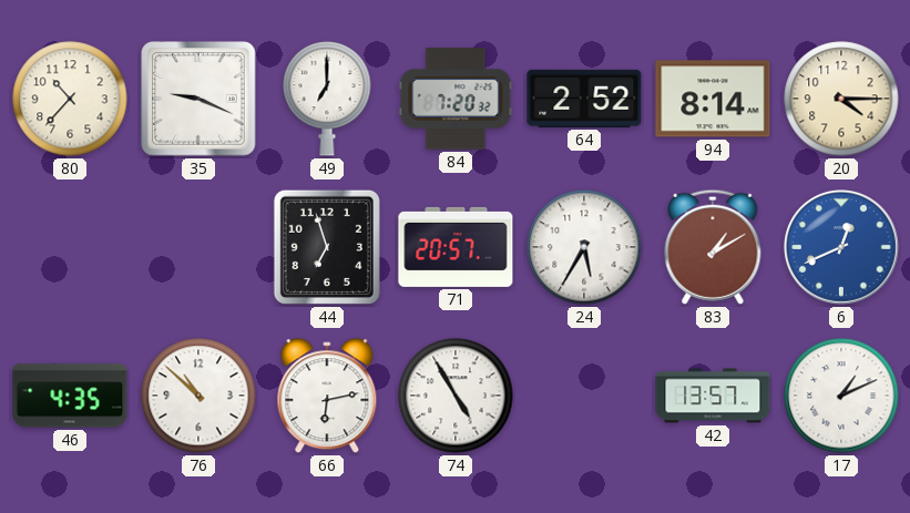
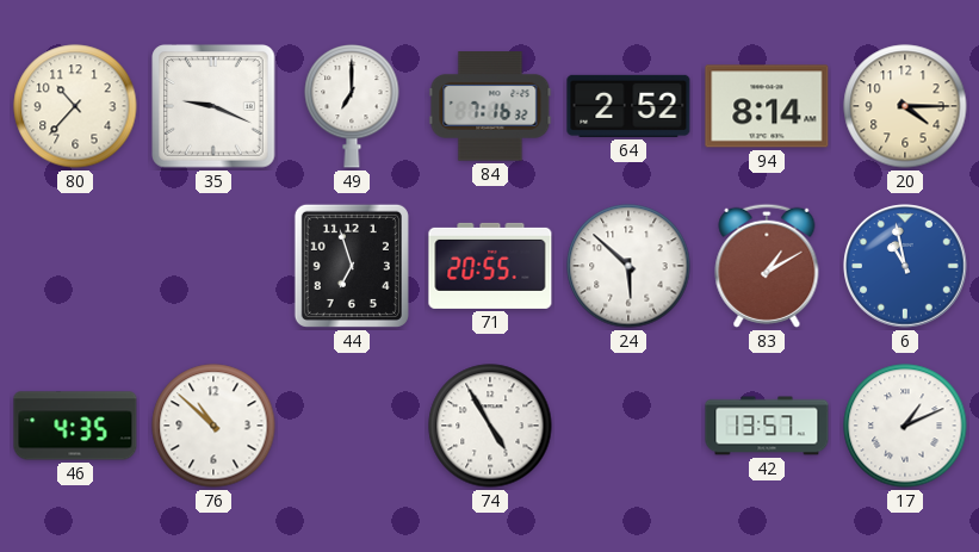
84: 7:20 -> 7:16 (490, 106)
71: 20:57 -> 20:55 (490, 266)
24: 5:35 -> 5:52 (628, 266)
6: 12:41 -> 10:58 (906, 267)
66: 6:13 -> none (327, 397)
